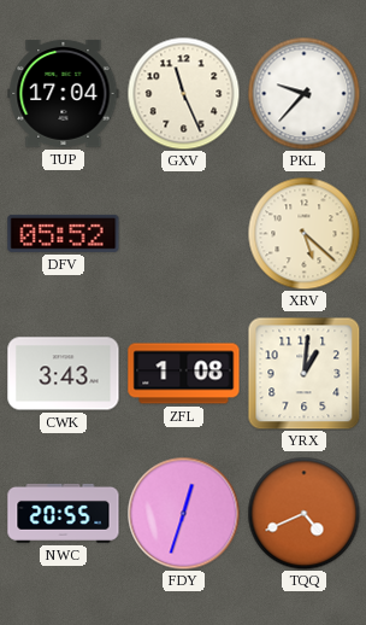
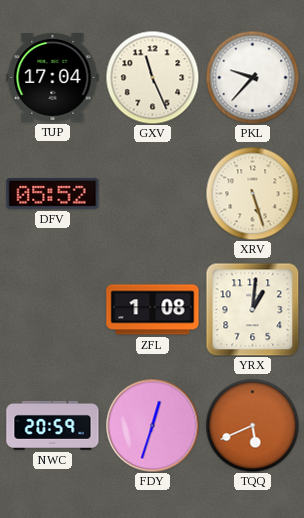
XRV: 5:22 -> 5:27 (252, 193)
CWK: 3:43 -> none (64, 374)
NWC: 20:55 -> 20:59 (53, 425)
TQQ: 4:41 -> 5:41 (252, 425)
